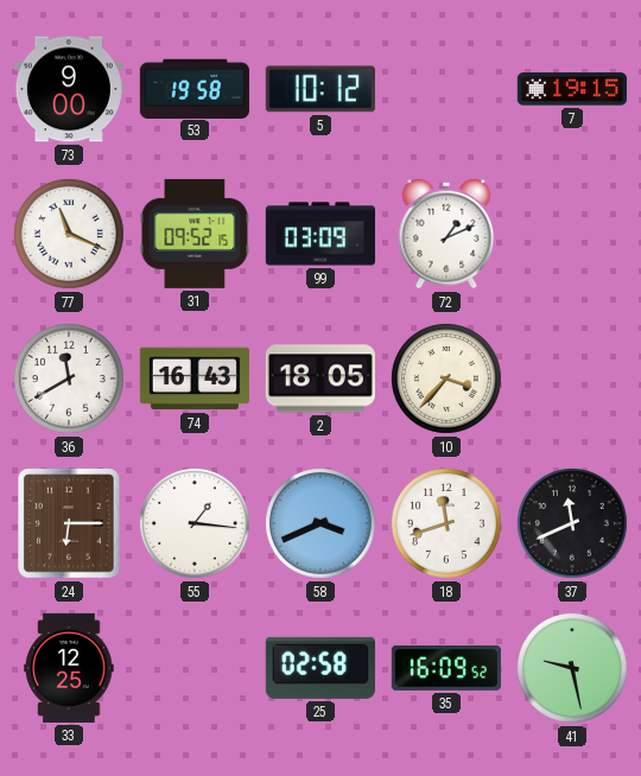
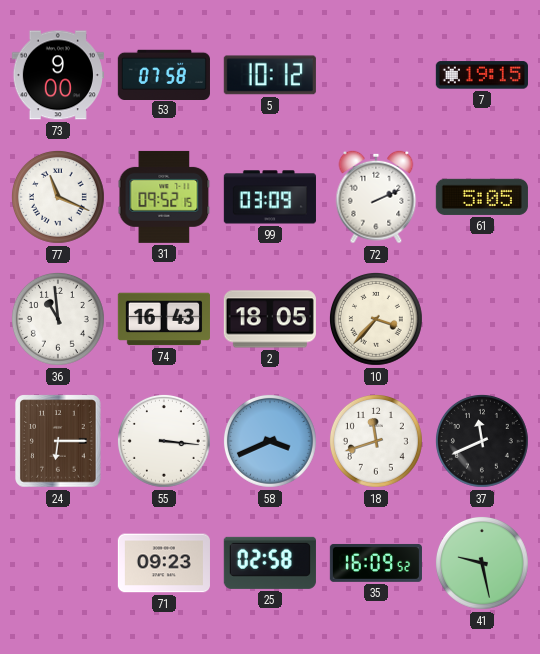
53: 19:58 -> 07:58 (164, 74)
72: 1:11 -> 2:11 (376, 197)
61: none -> 5:05 (482, 197)
36: 11:40 -> 10:59 (58, 319)
55: 1:16 -> 3:16 (164, 441)
33: 12:25 -> none (69, 668)
71: none -> 09:23 (164, 563)
